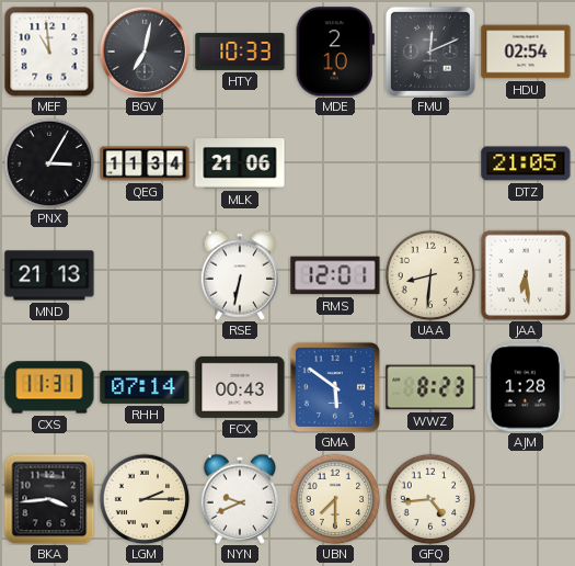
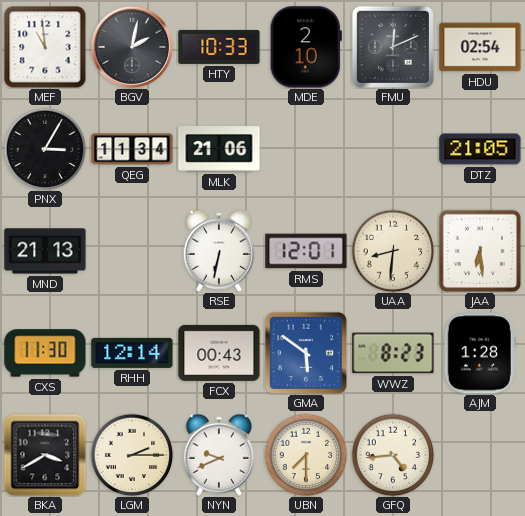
BGV: 7:02 -> 2:02 (131, 46)
CXS: 11:31 -> 11:30 (45, 353)
RHH: 07:14 -> 12:14 (132, 353)
BKA: 3:44 -> 3:40 (45, 455)
